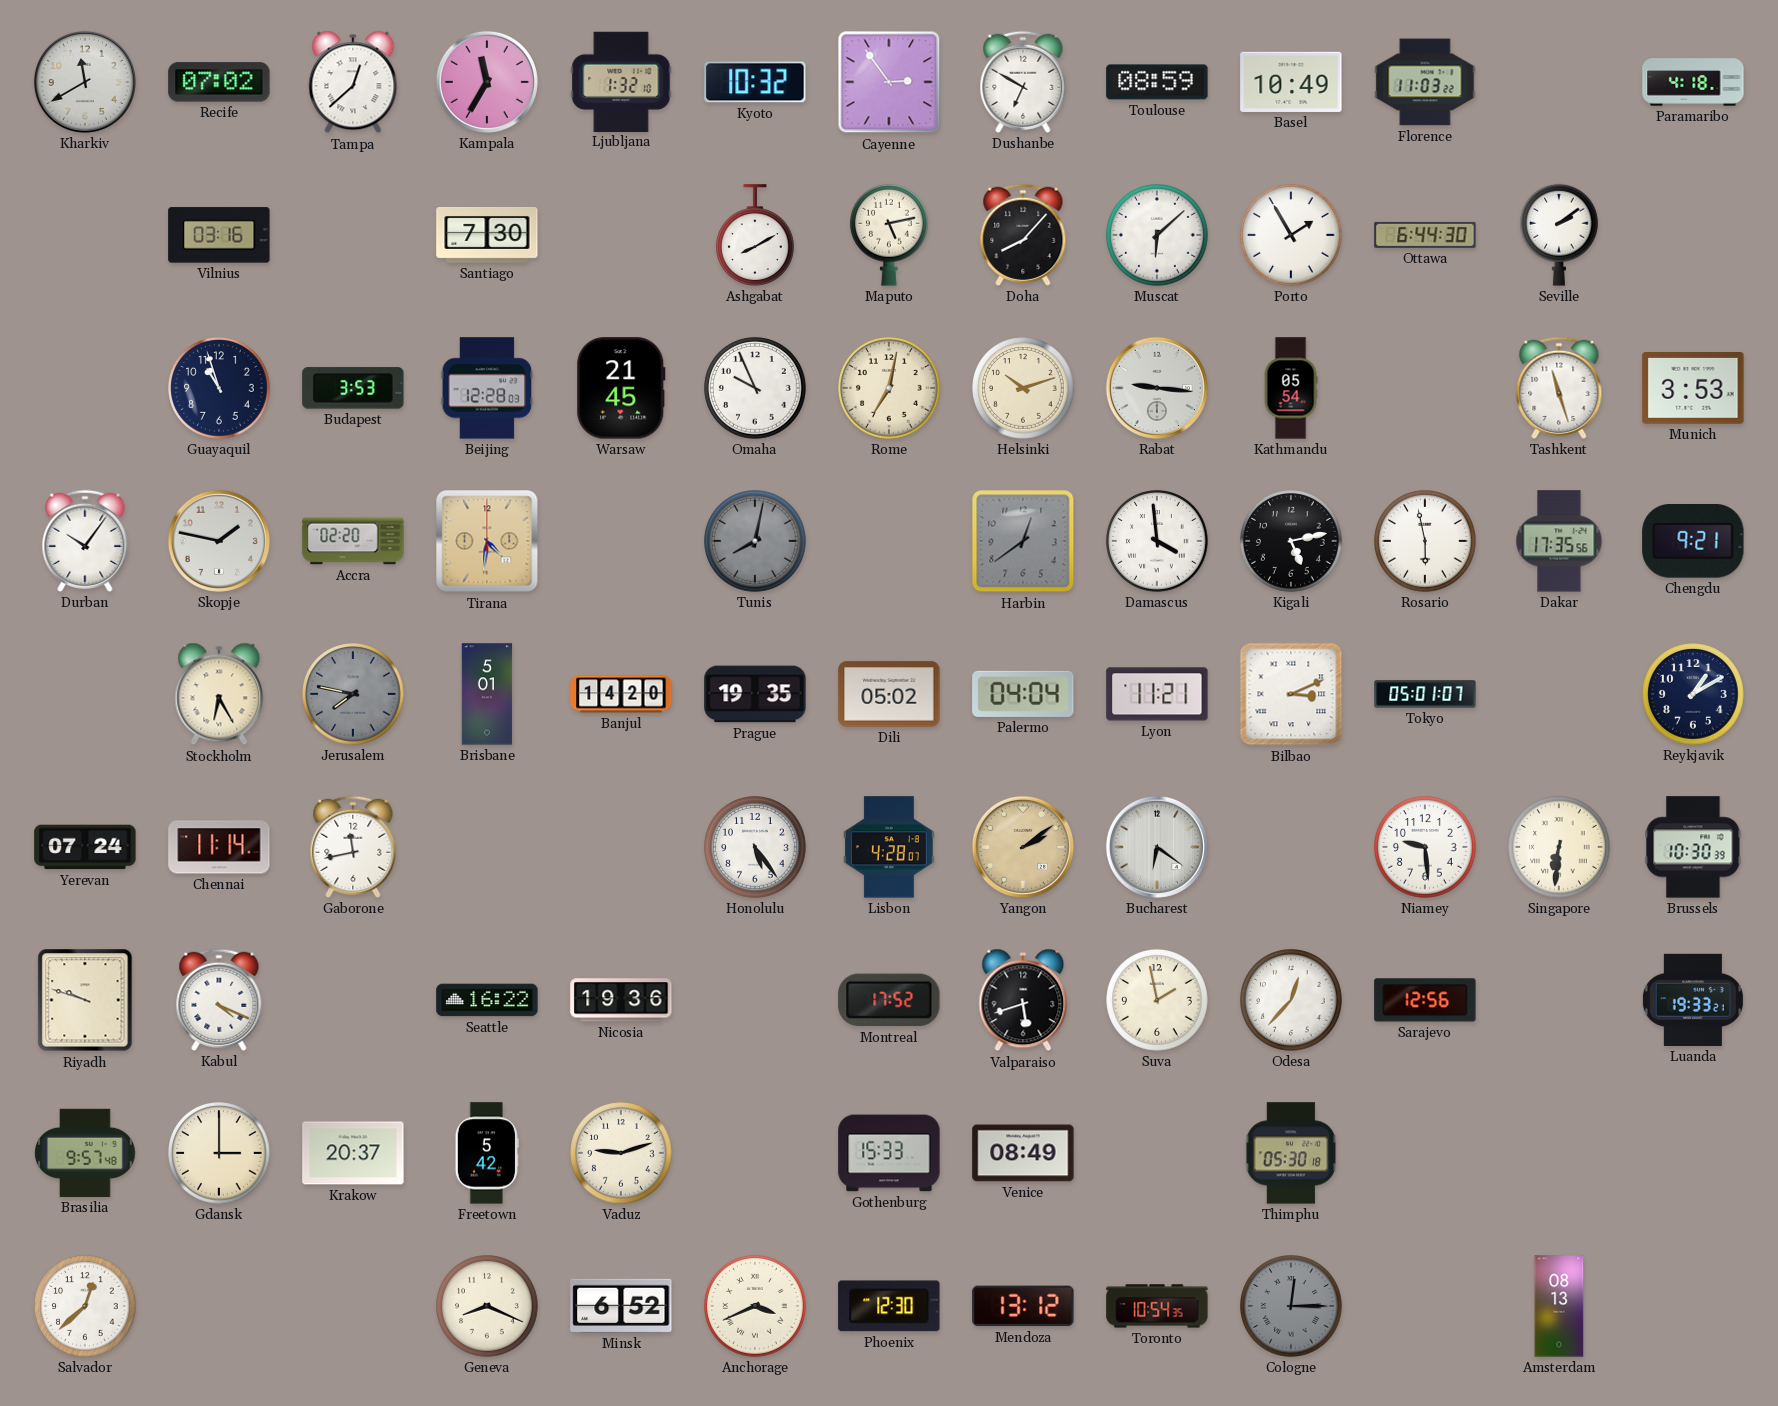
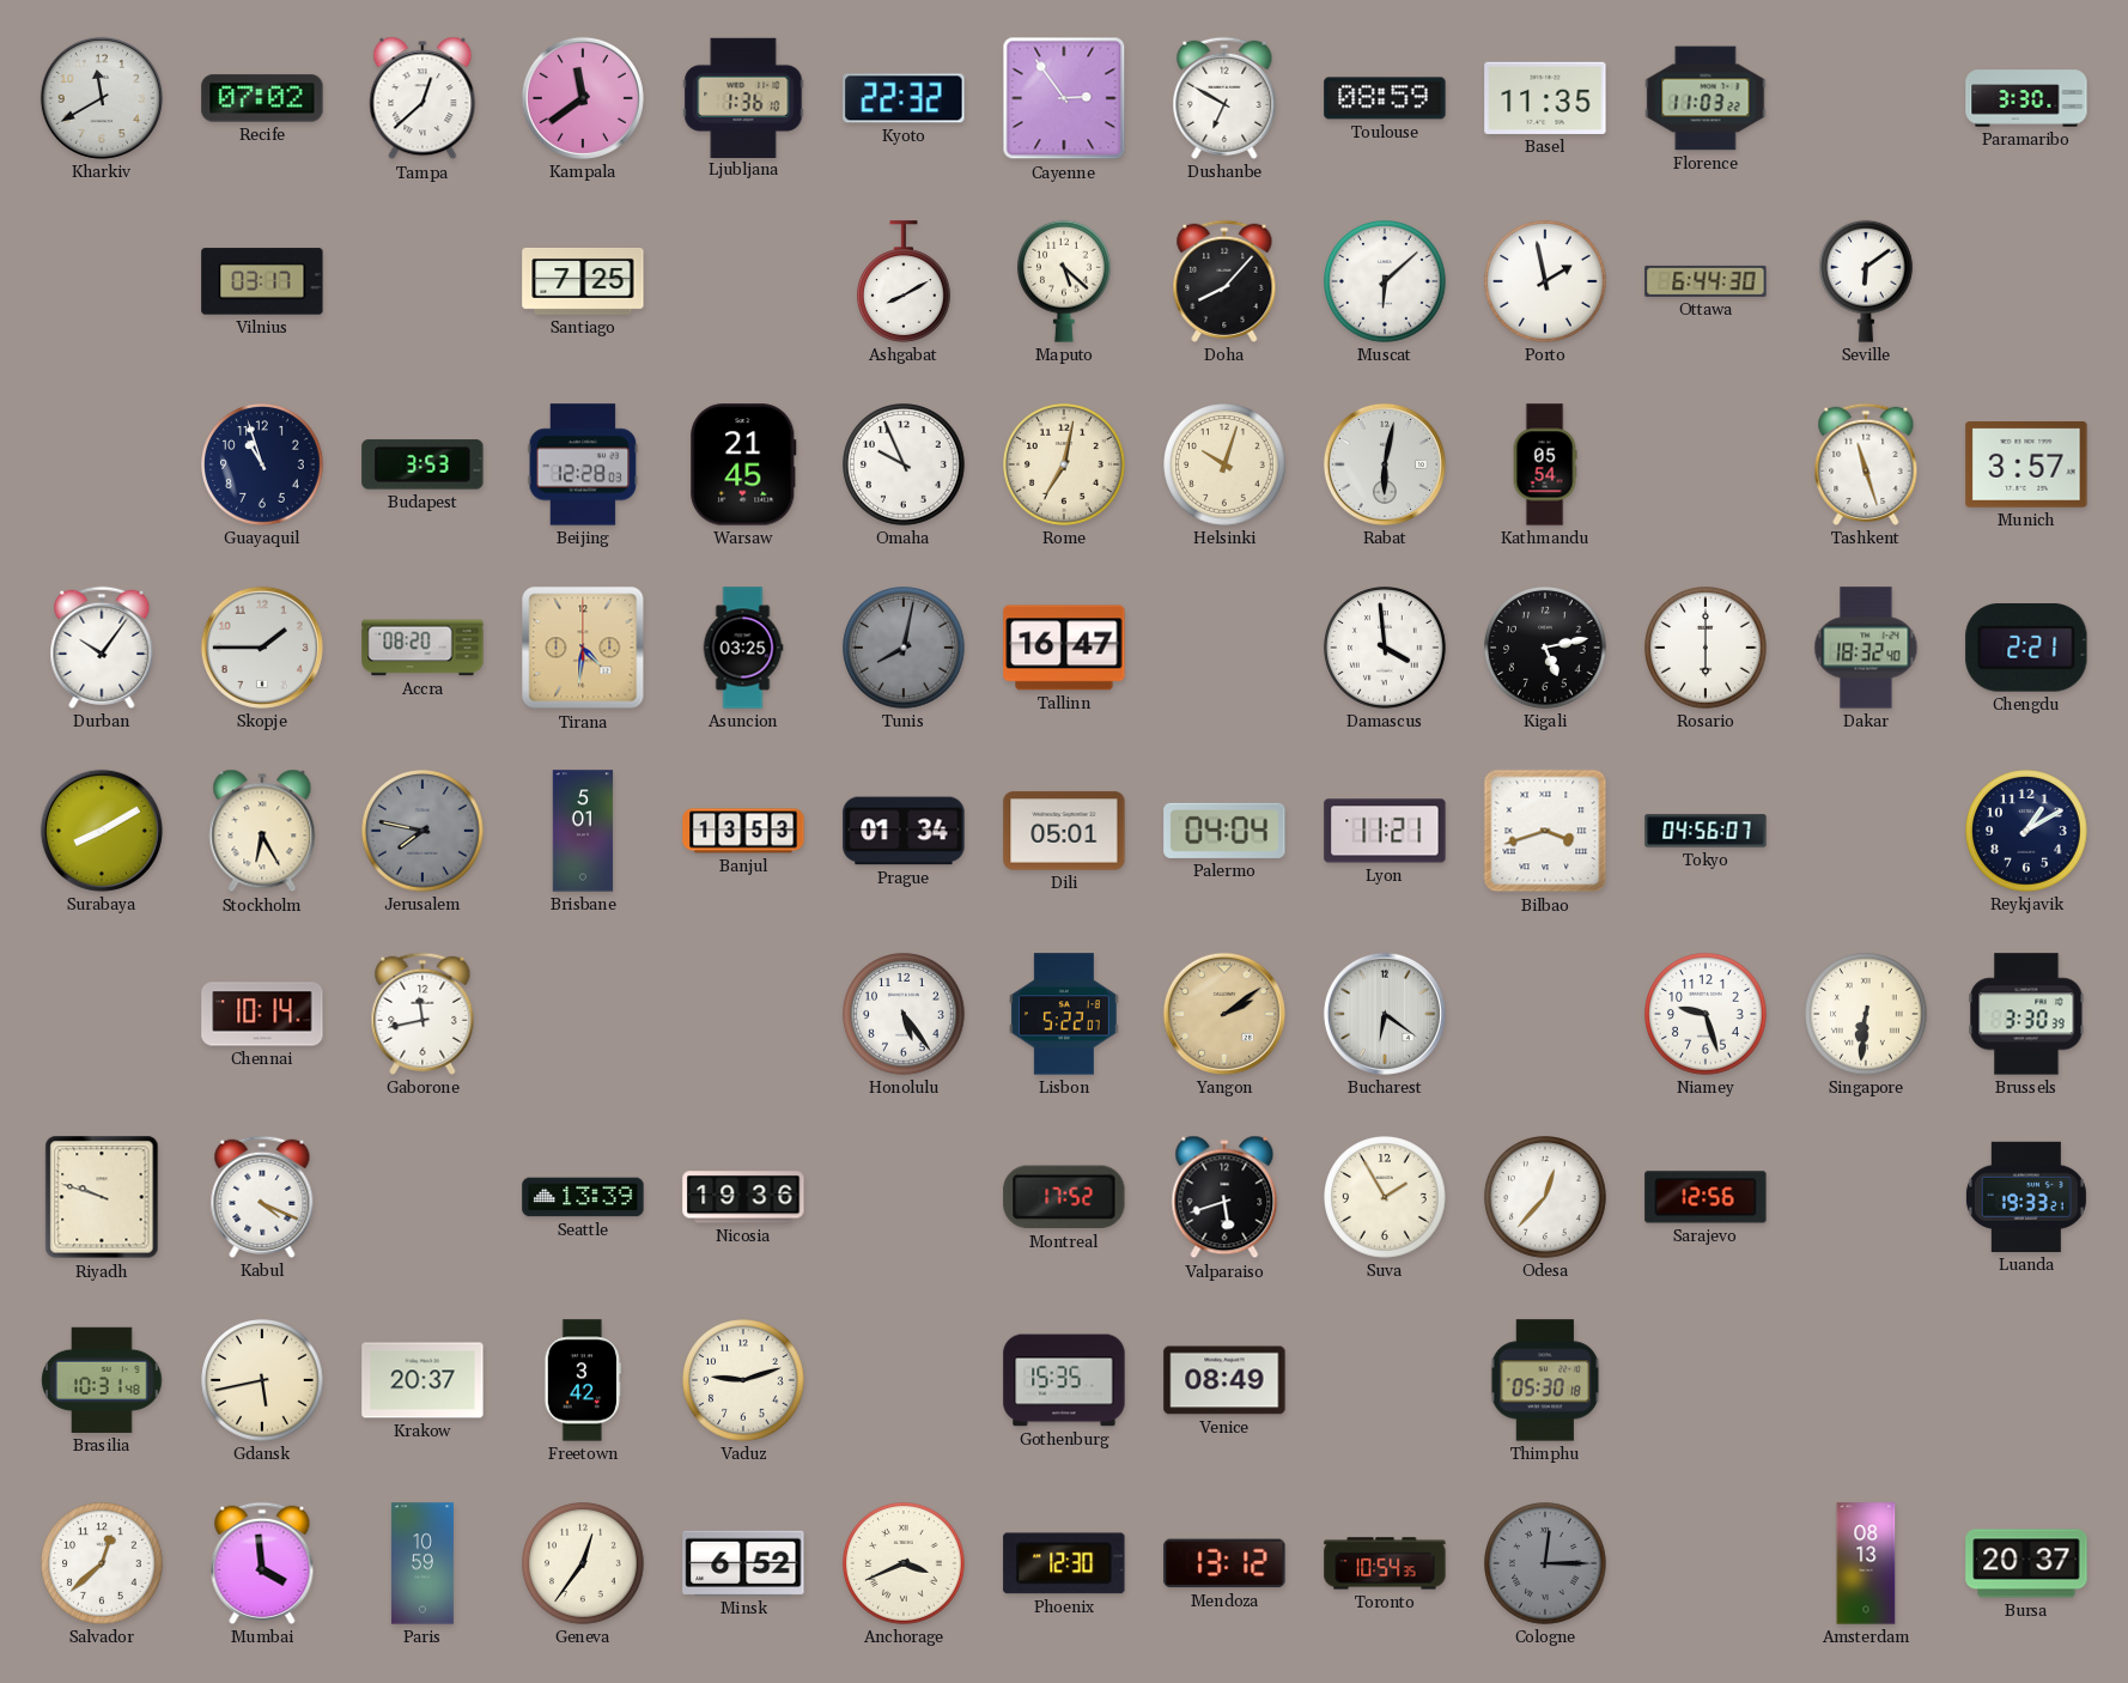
Kampala: 11:35 -> 11:39 (583, 98)
Ljubljana: 1:32 -> 1:36 (743, 97)
Kyoto: 10:32 -> 22:32 (904, 98)
Basel: 10:49 -> 11:35 (1545, 98)
Paramaribo: 4:18 -> 3:30 (2026, 98)
Vilnius: 03:16 -> 03:17 (262, 281)
Santiago: 7:30 -> 7:25 (583, 282)
Maputo: 5:13 -> 5:22 (1065, 281)
Porto: 1:55 -> 1:58 (1545, 281)
Seville: 2:09 -> 6:09 (1867, 281)
Helsinki: 10:12 -> 10:03 (1224, 464)
Rabat: 9:16 -> 6:02 (1385, 464)
Munich: 3:53 -> 3:57 (2026, 466)
Skopje: 1:47 -> 1:45 (262, 648)
Accra: 02:20 -> 08:20 (422, 648)
Asuncion: none -> 03:25 (743, 648)
Tallinn: none -> 16:47 (1064, 648)
Harbin: 12:39 -> none (1023, 541)
Rosario: 5:58 -> 6:00 (1706, 648)
Dakar: 17:35 -> 18:32 (1866, 648)
Chengdu: 9:21 -> 2:21 (2026, 649)
Surabaya: none -> 8:10 (102, 831)
Banjul: 14:20 -> 13:53 (743, 831)
Prague: 19:35 -> 01:34 (904, 831)
Dili: 05:02 -> 05:01 (1064, 831)
Bilbao: 3:11 -> 3:42 (1545, 831)
Tokyo: 05:01 -> 04:56 (1706, 831)
Yerevan: 07:24 -> none (85, 847)
Chennai: 11:14 -> 10:14 (262, 1014)
Lisbon: 4:28 -> 5:22 (1064, 1014)
Niamey: 9:29 -> 9:27 (1706, 1014)
Brussels: 10:30 -> 3:30 (2026, 1014)
Seattle: 16:22 -> 13:39 (583, 1197)
Suva: 1:58 -> 1:55 (1385, 1197)
Brasilia: 9:57 -> 10:31 (102, 1380)
Gdansk: 3:00 -> 5:43 (262, 1380)
Freetown: 5:42 -> 3:42 (583, 1380)
Gothenburg: 15:33 -> 15:35 (1064, 1380)
Mumbai: none -> 3:59 (262, 1563)
Paris: none -> 10:59 (422, 1563)
Geneva: 8:19 -> 12:36 (583, 1563)
Bursa: none -> 20:37 (2026, 1563)
